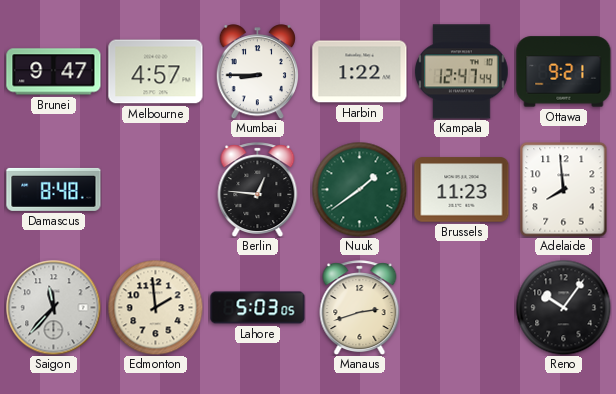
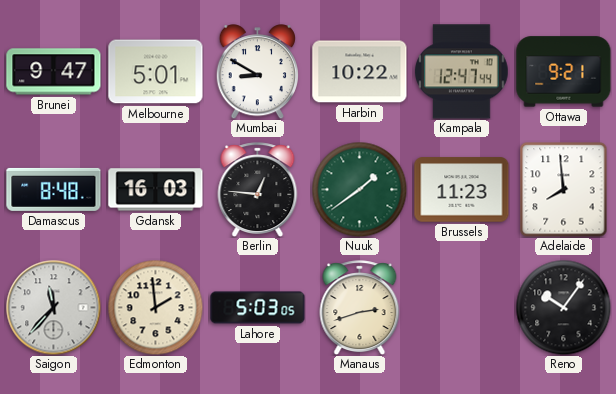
Melbourne: 4:57 -> 5:01 (156, 72)
Mumbai: 8:45 -> 8:50 (257, 72)
Harbin: 1:22 -> 10:22 (360, 72)
Gdansk: none -> 16:03 (156, 190)
